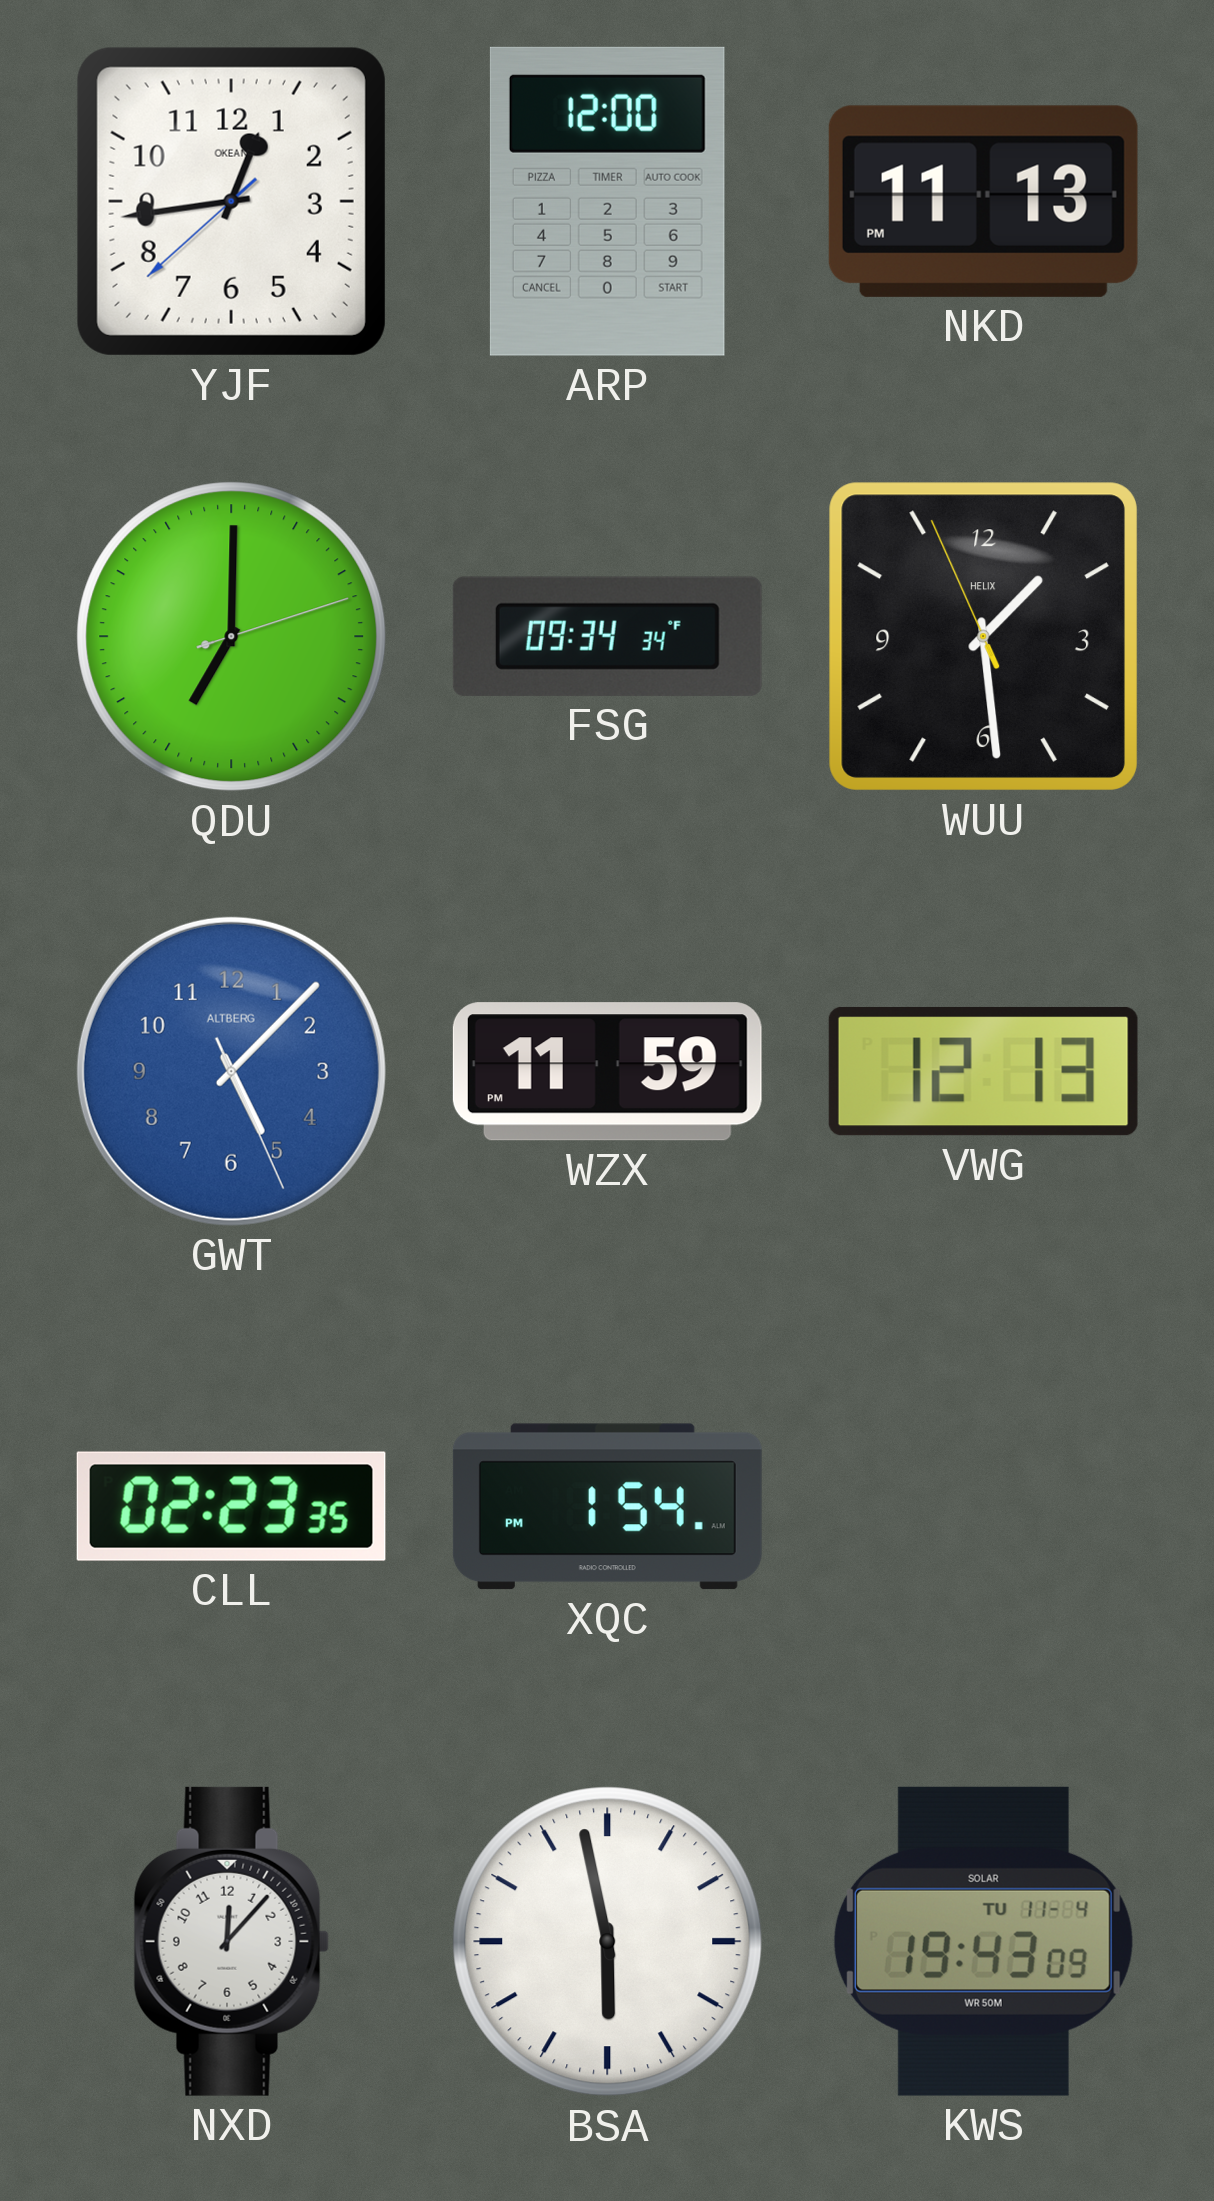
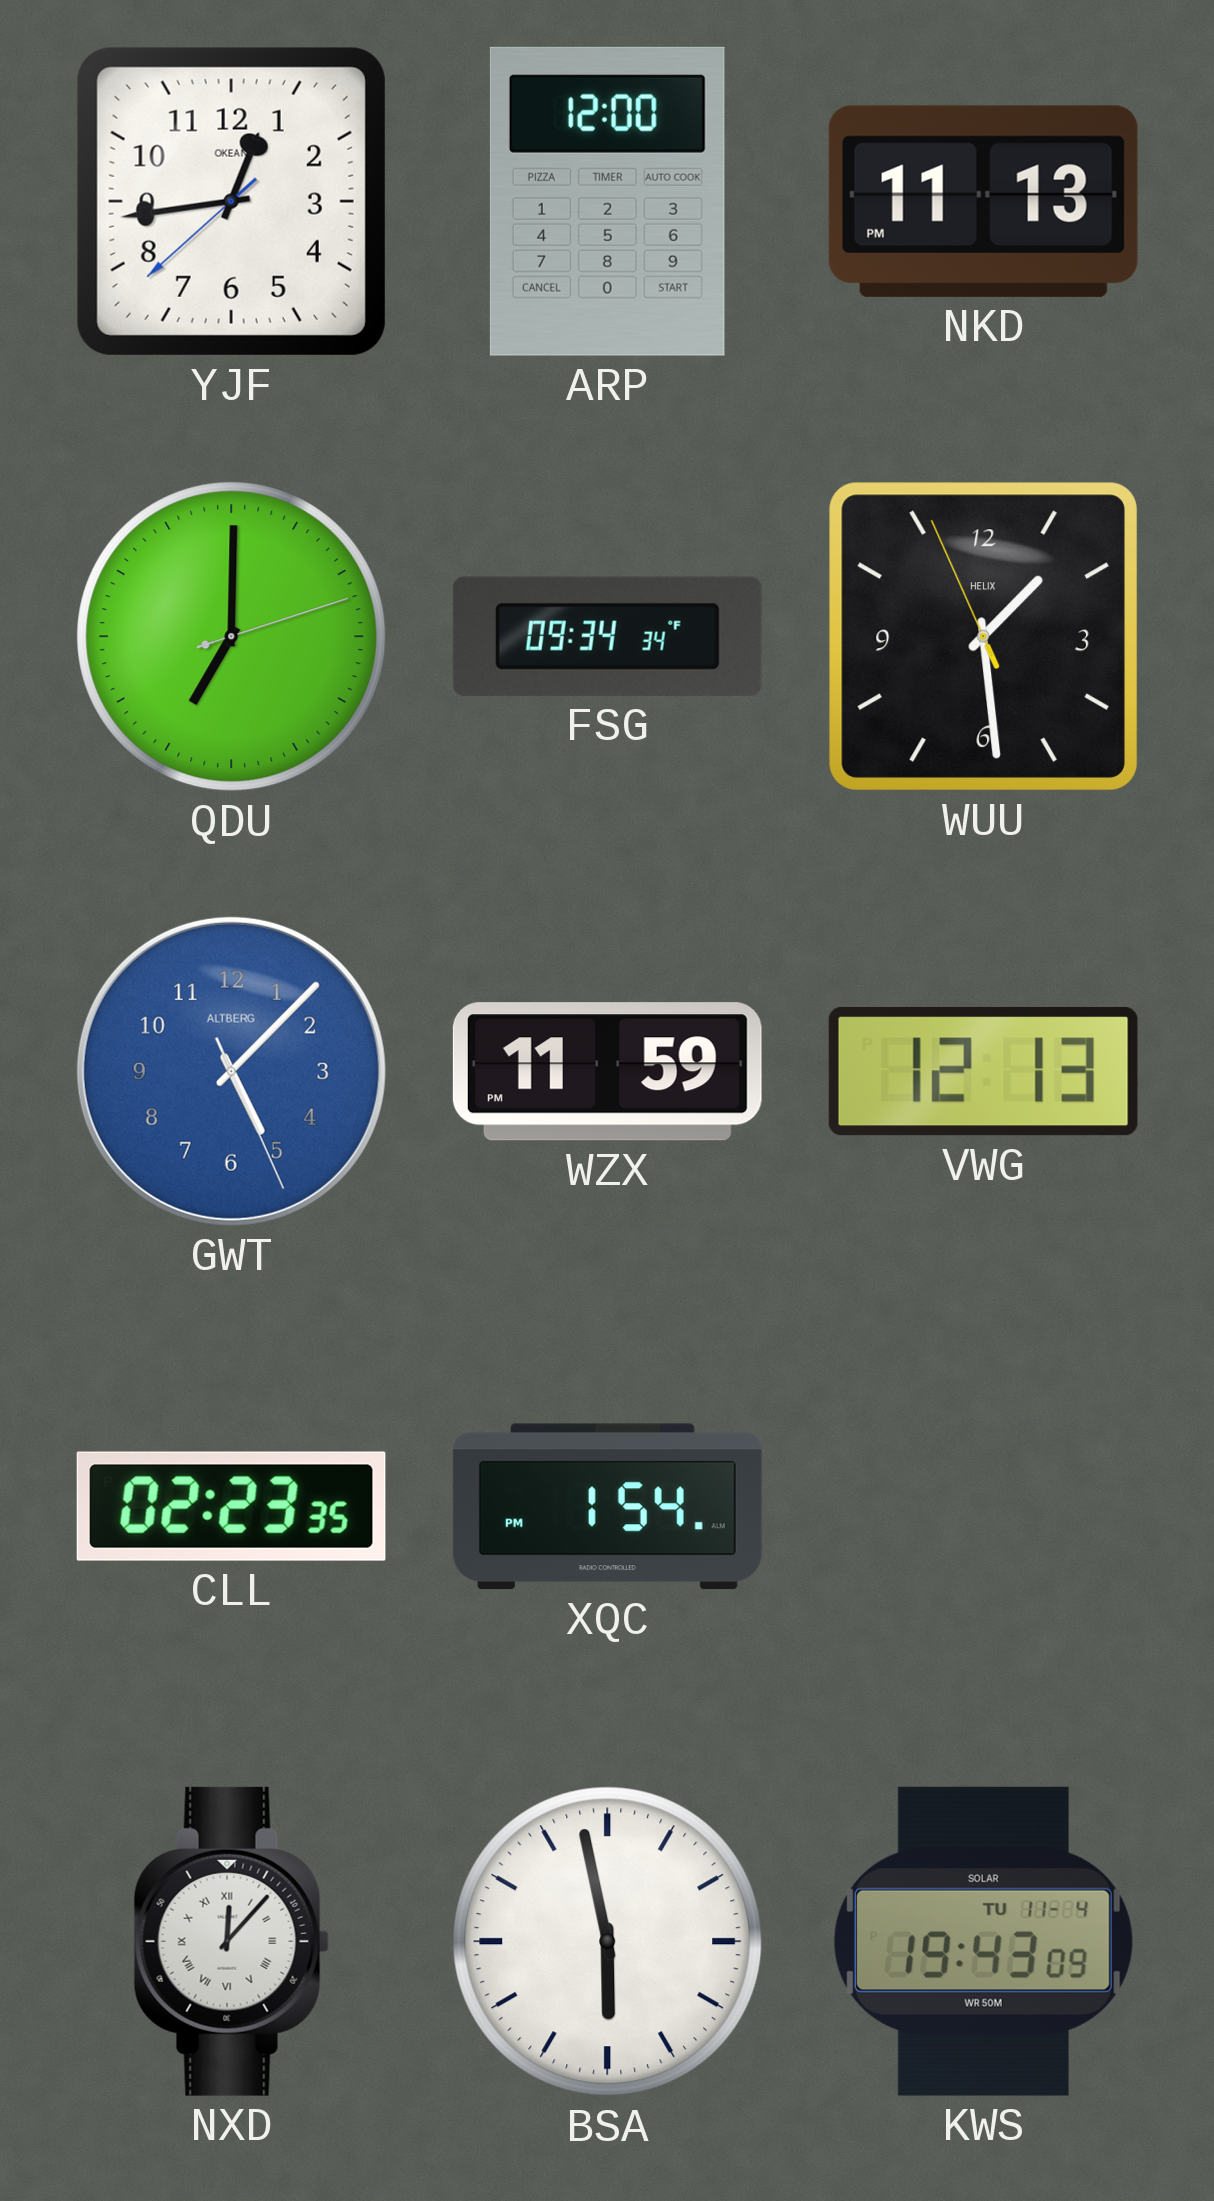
NXD numerals: Arabic -> Roman (231, 1941)
